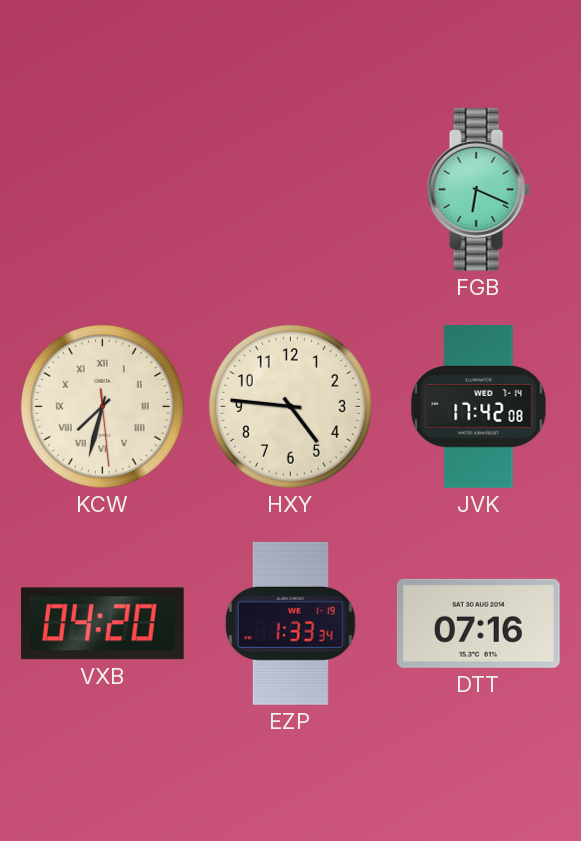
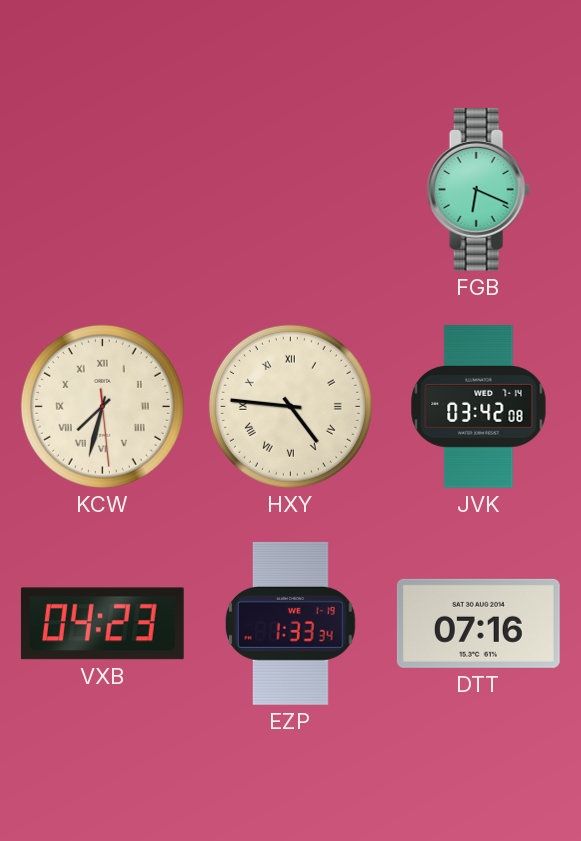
HXY numerals: Arabic -> Roman (290, 406)
JVK: 17:42 -> 03:42 (479, 407)
VXB: 04:20 -> 04:23 (102, 624)
